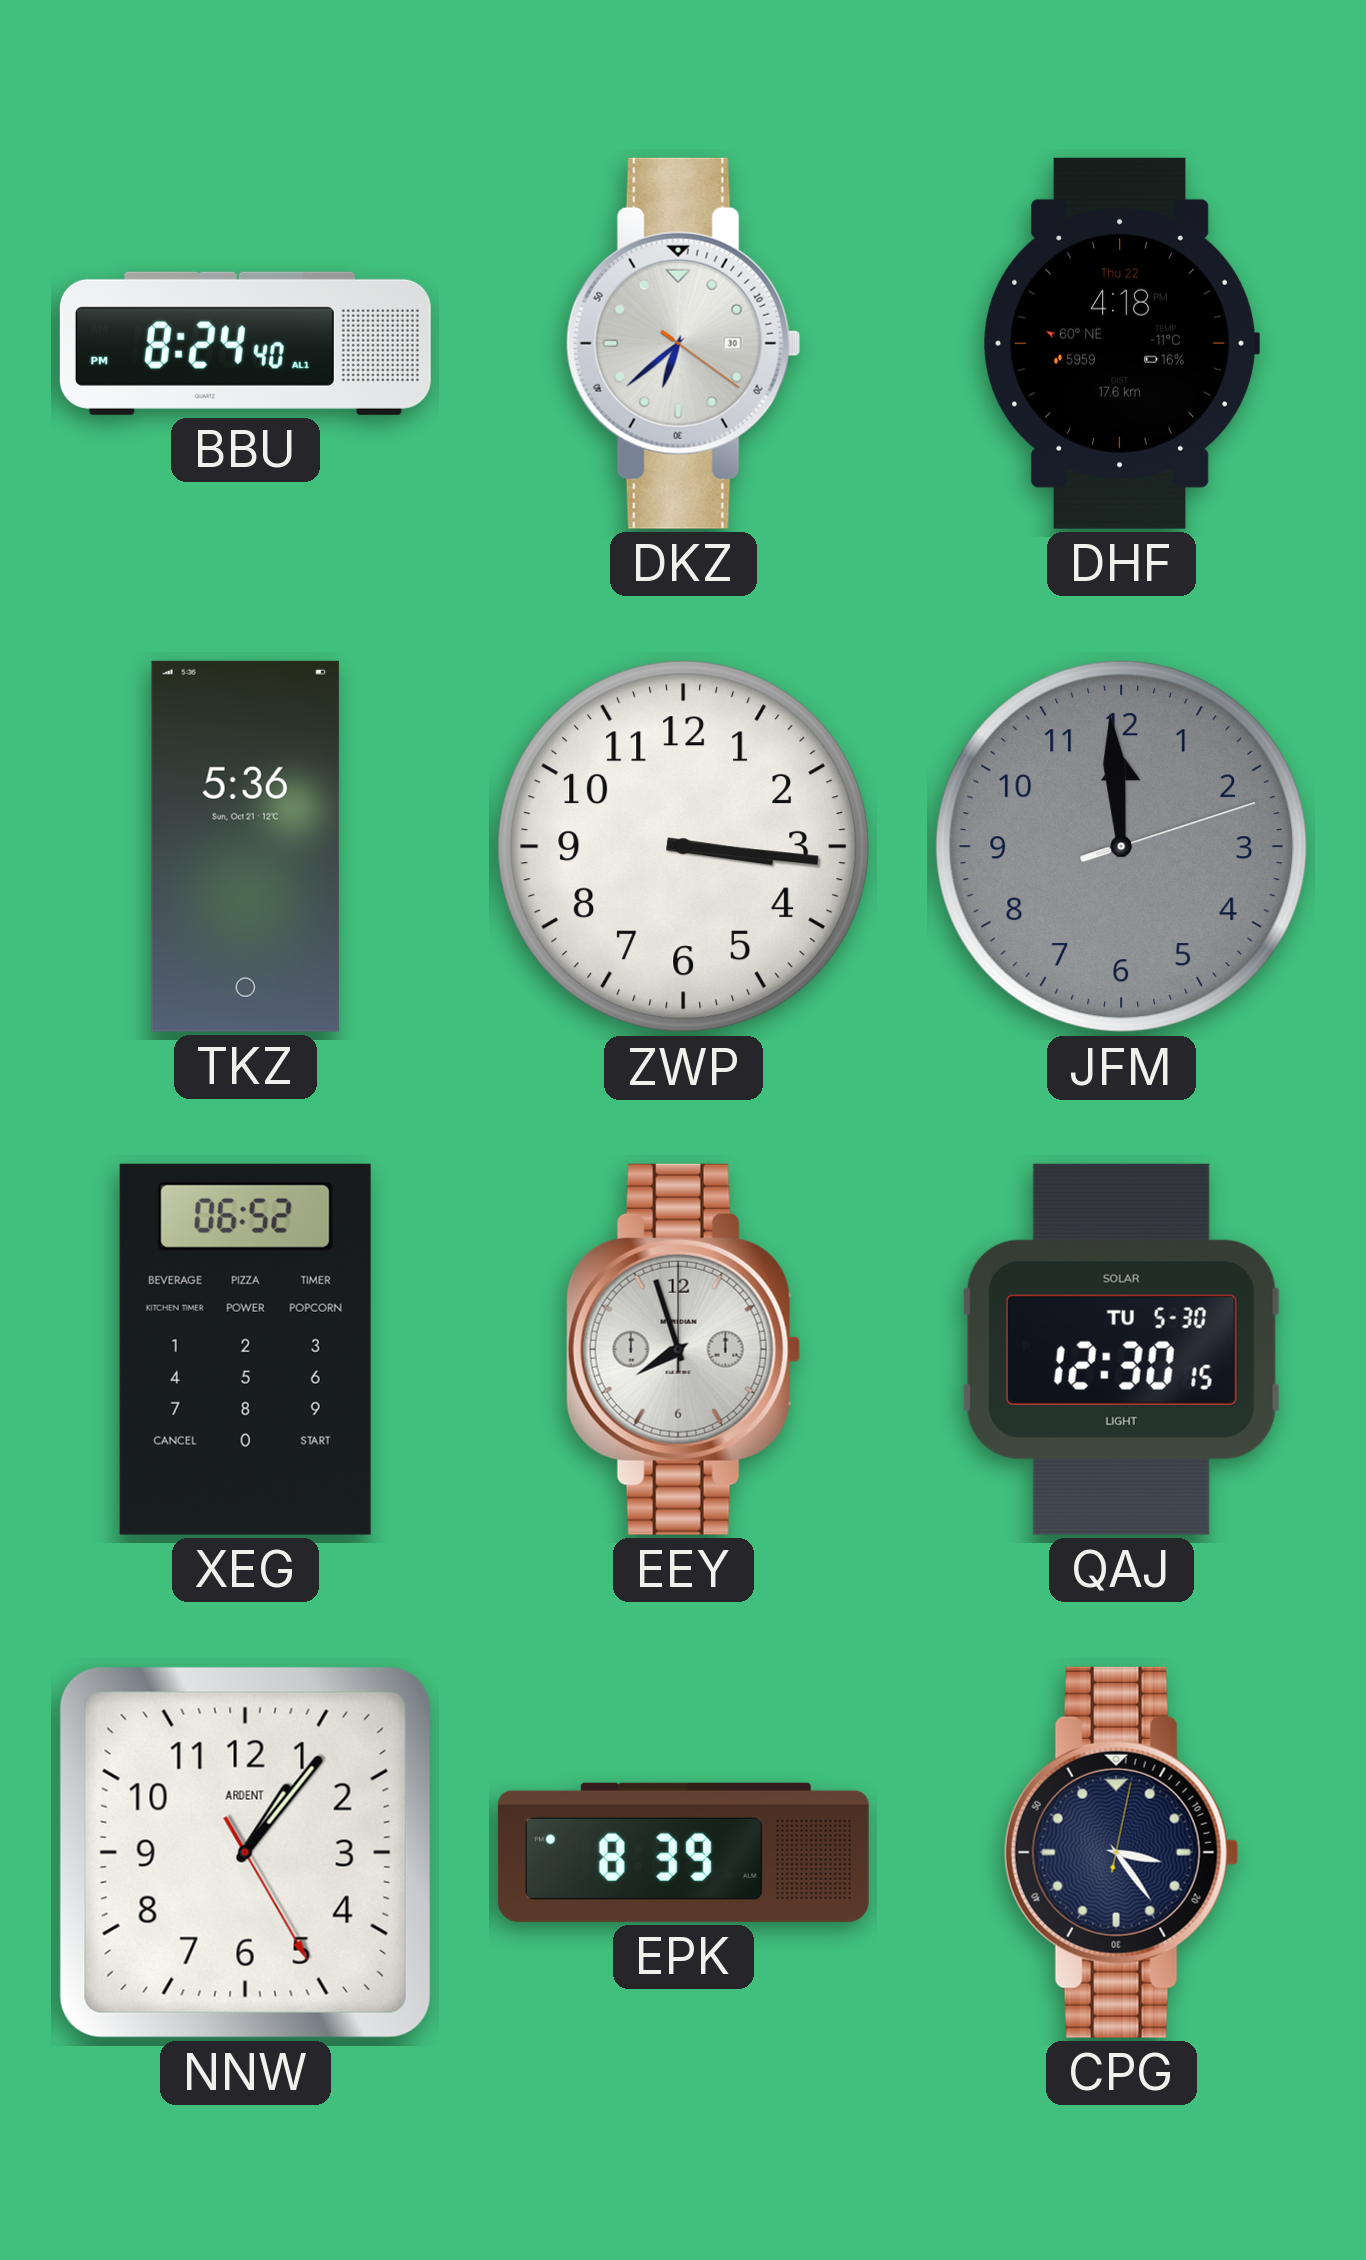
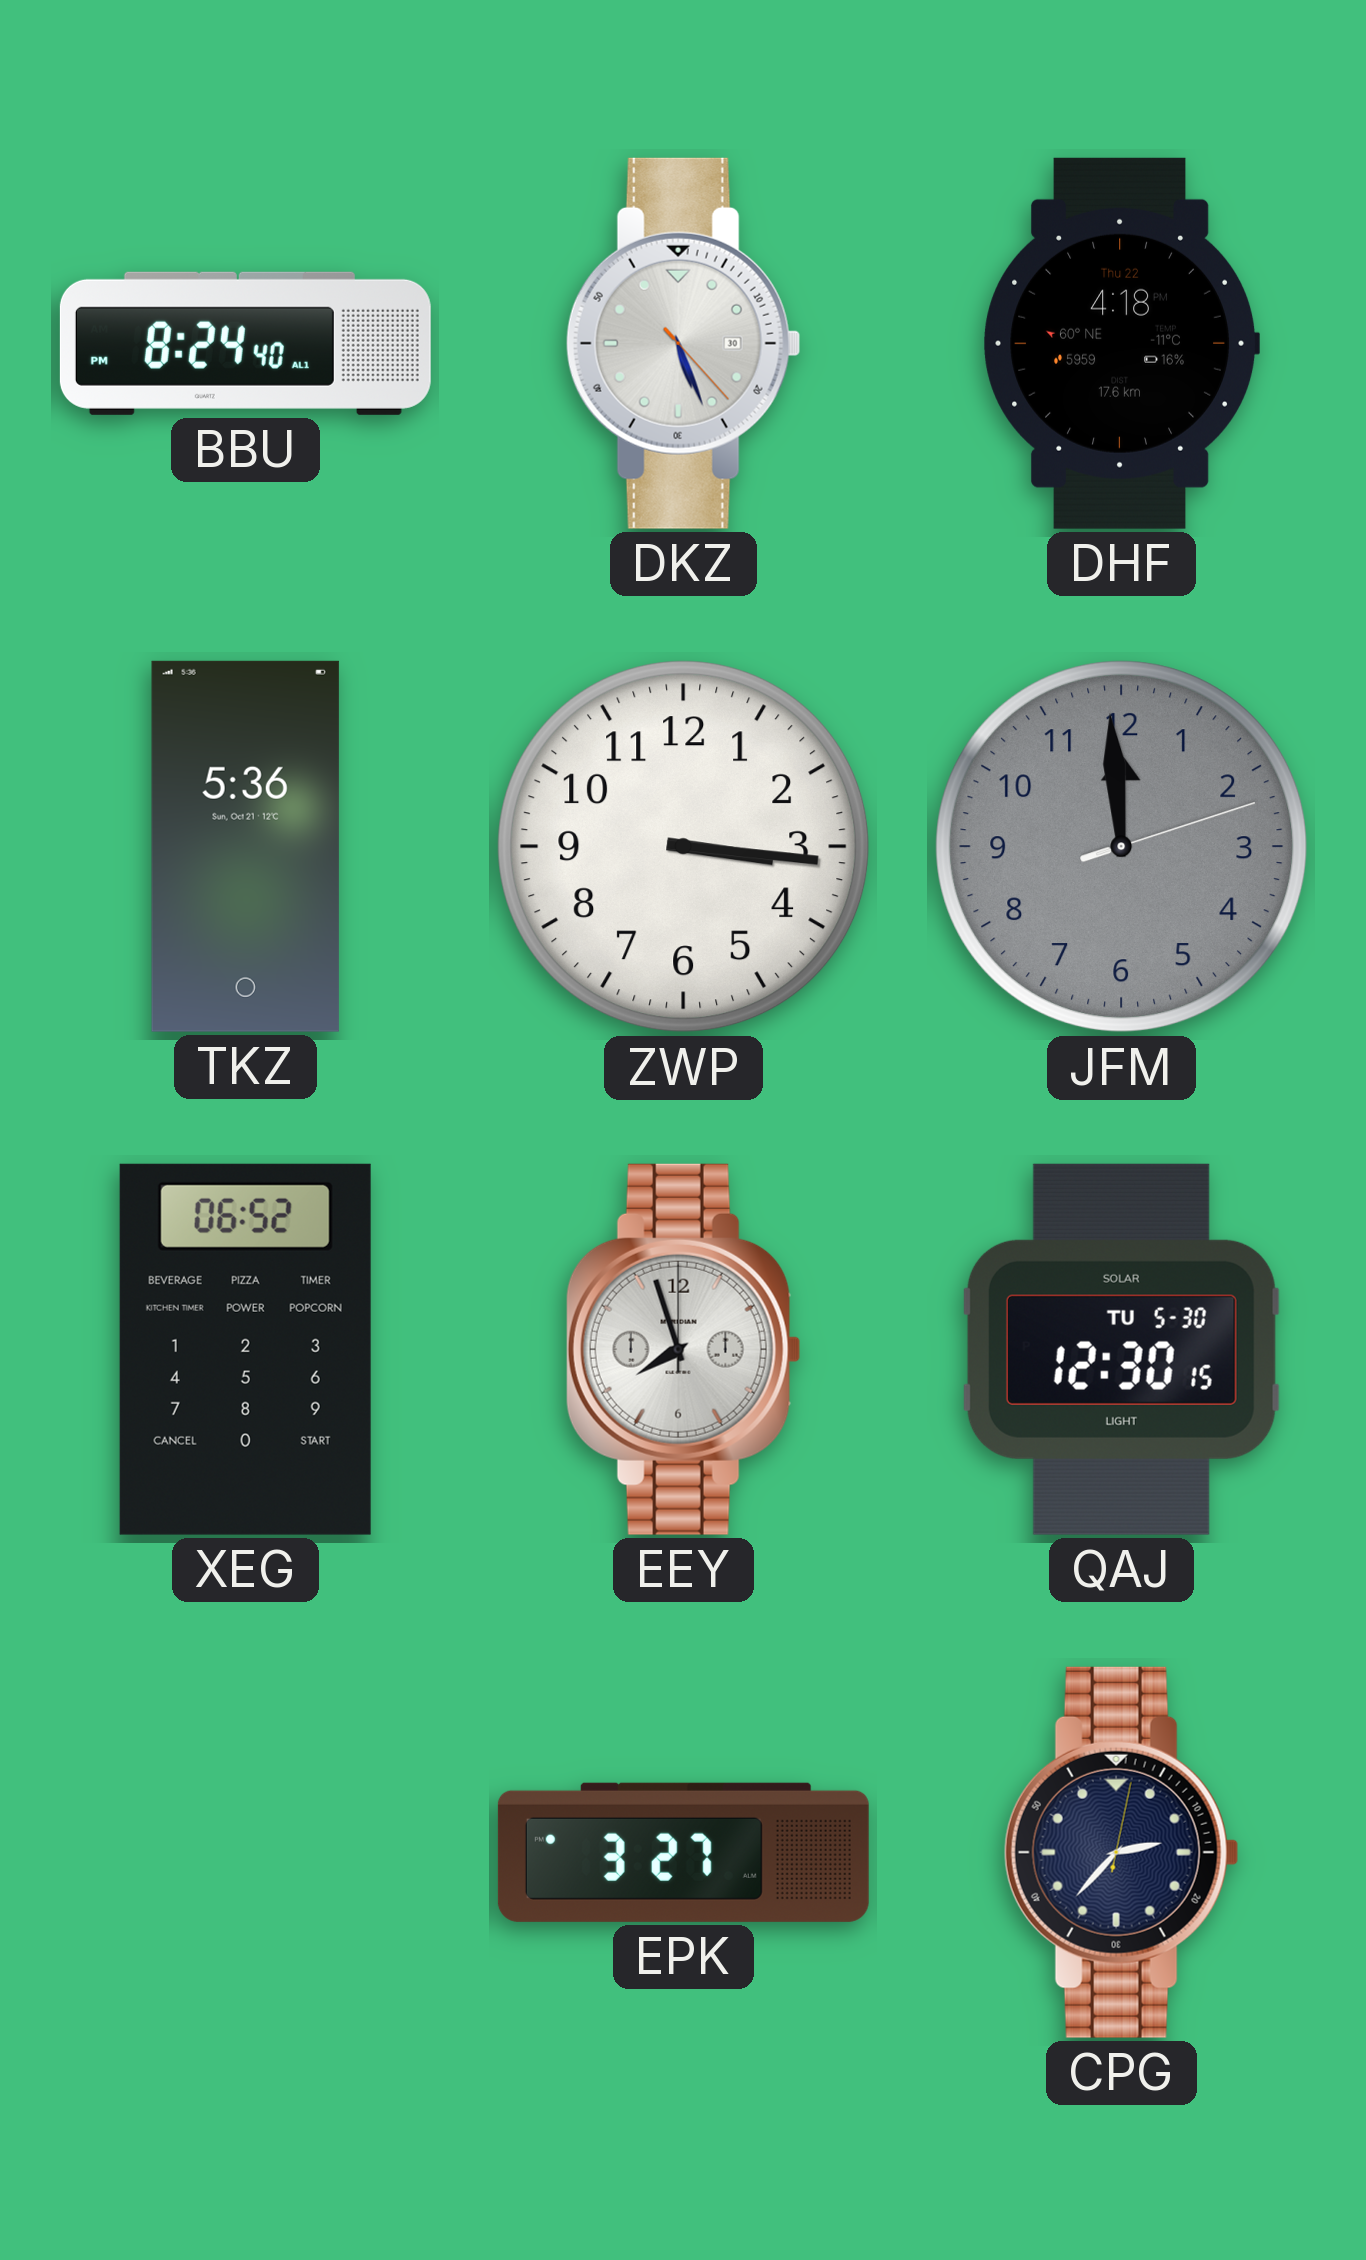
DKZ: 6:38 -> 5:26 (683, 343)
NNW: 1:06 -> none (245, 1852)
EPK: 8:39 -> 3:27 (683, 1852)
CPG: 3:24 -> 2:37 (1121, 1852)
